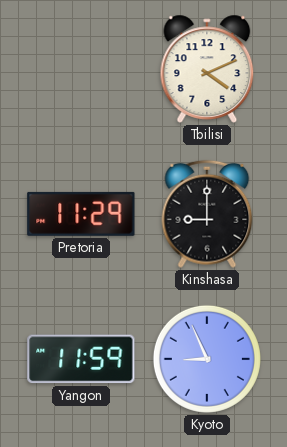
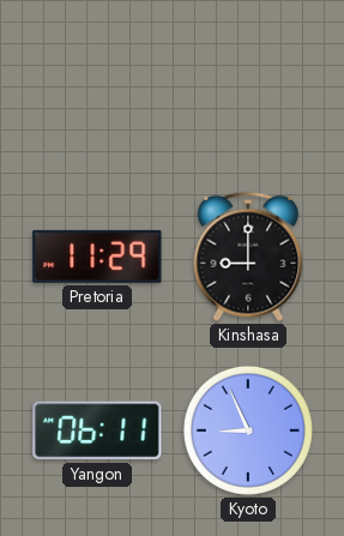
Tbilisi: 4:11 -> none (207, 69)
Yangon: 11:59 -> 06:11 (97, 430)
